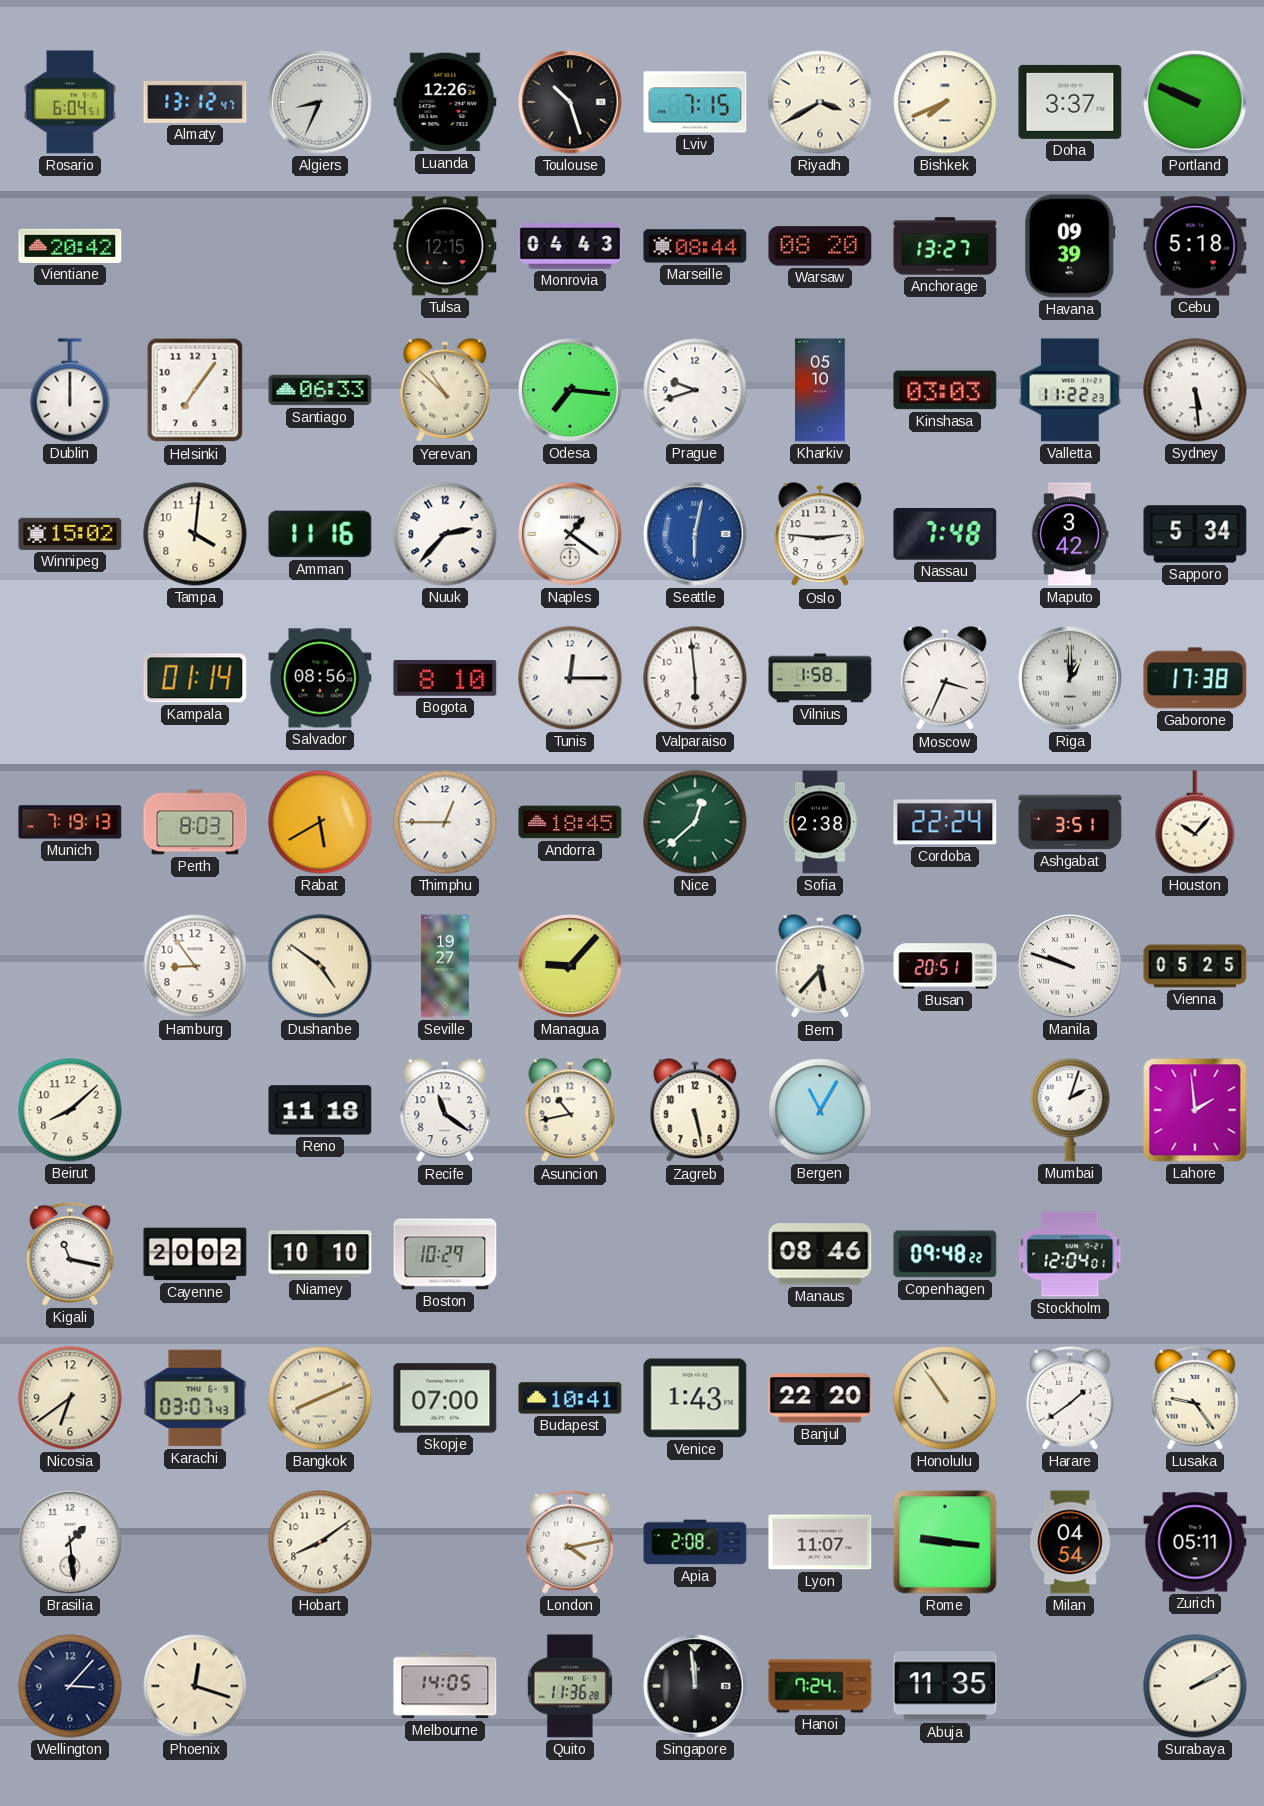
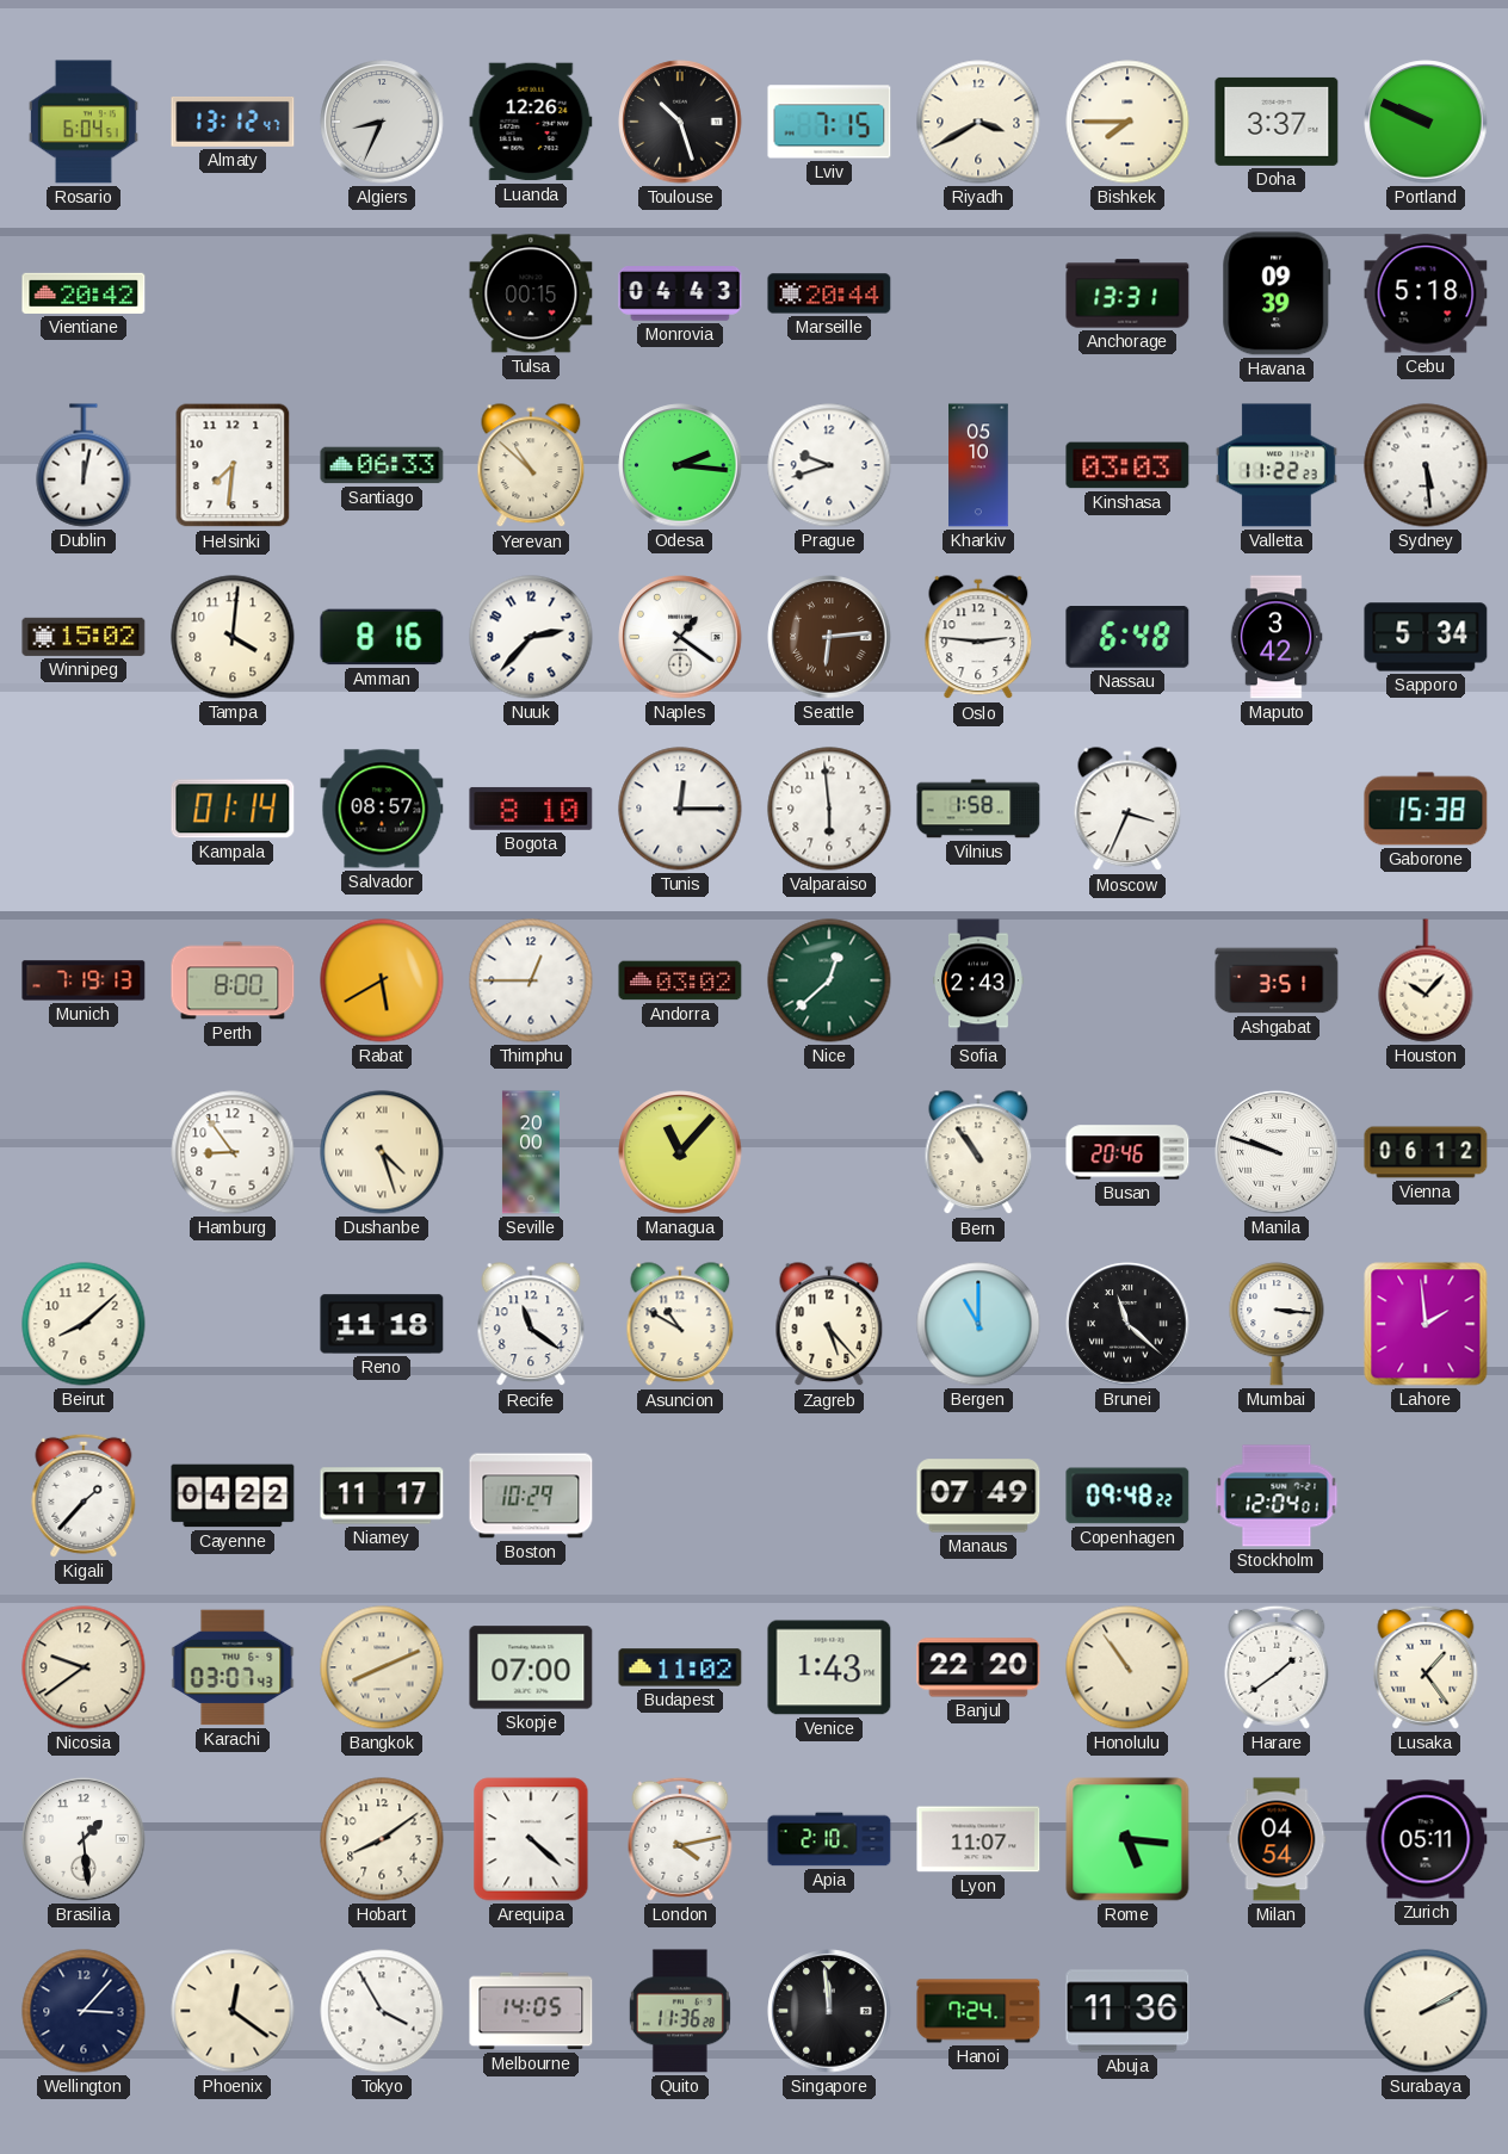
Bishkek: 7:41 -> 7:45 (1127, 122)
Tulsa: 12:15 -> 00:15 (531, 293)
Marseille: 08:44 -> 20:44 (829, 293)
Warsaw: 08:20 -> none (820, 246)
Anchorage: 13:27 -> 13:31 (1127, 293)
Dublin: 12:00 -> 12:02 (84, 465)
Helsinki: 7:06 -> 7:31 (233, 465)
Odesa: 7:16 -> 2:16 (680, 465)
Amman: 11:16 -> 8:16 (382, 637)
Seattle: 6:02 -> 6:14 (829, 637)
Seattle dial: blue -> brown (829, 637)
Nassau: 7:48 -> 6:48 (1127, 638)
Salvador: 08:56 -> 08:57 (382, 809)
Riga: 1:00 -> none (1070, 678)
Gaborone: 17:38 -> 15:38 (1426, 809)
Perth: 8:03 -> 8:00 (233, 980)
Andorra: 18:45 -> 03:02 (680, 980)
Sofia: 2:38 -> 2:43 (979, 980)
Cordoba: 22:24 -> none (945, 822)
Dushanbe: 4:51 -> 4:27 (382, 1152)
Seville: 19:27 -> 20:00 (531, 1152)
Managua: 9:07 -> 11:07 (680, 1152)
Bern: 5:37 -> 10:54 (978, 1153)
Busan: 20:51 -> 20:46 (1127, 1152)
Vienna: 05:25 -> 06:12 (1426, 1152)
Asuncion: 10:43 -> 10:50 (680, 1325)
Zagreb: 5:28 -> 5:23 (829, 1325)
Bergen: 11:05 -> 11:00 (978, 1324)
Brunei: none -> 11:22 (1127, 1324)
Mumbai: 2:03 -> 3:16 (1277, 1324)
Kigali: 11:17 -> 1:37 (84, 1496)
Cayenne: 20:02 -> 04:22 (233, 1496)
Niamey: 10:10 -> 11:17 (382, 1496)
Manaus: 08:46 -> 07:49 (978, 1496)
Nicosia: 6:39 -> 9:39 (84, 1667)
Budapest: 10:41 -> 11:02 (680, 1667)
Lusaka: 9:24 -> 1:24 (1426, 1667)
Arequipa: none -> 4:22 (531, 1839)
Apia: 2:08 -> 2:10 (829, 1839)
Rome: 9:16 -> 5:16 (1127, 1839)
Phoenix: 12:18 -> 12:21 (233, 2011)
Tokyo: none -> 3:55 (382, 2011)
Abuja: 11:35 -> 11:36 (1127, 2011)
